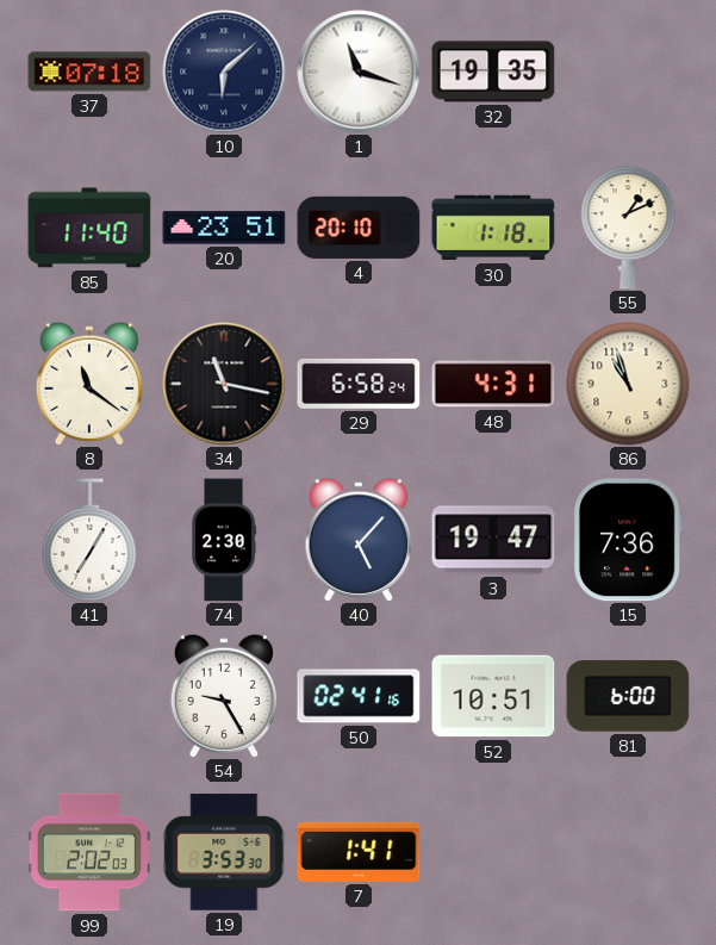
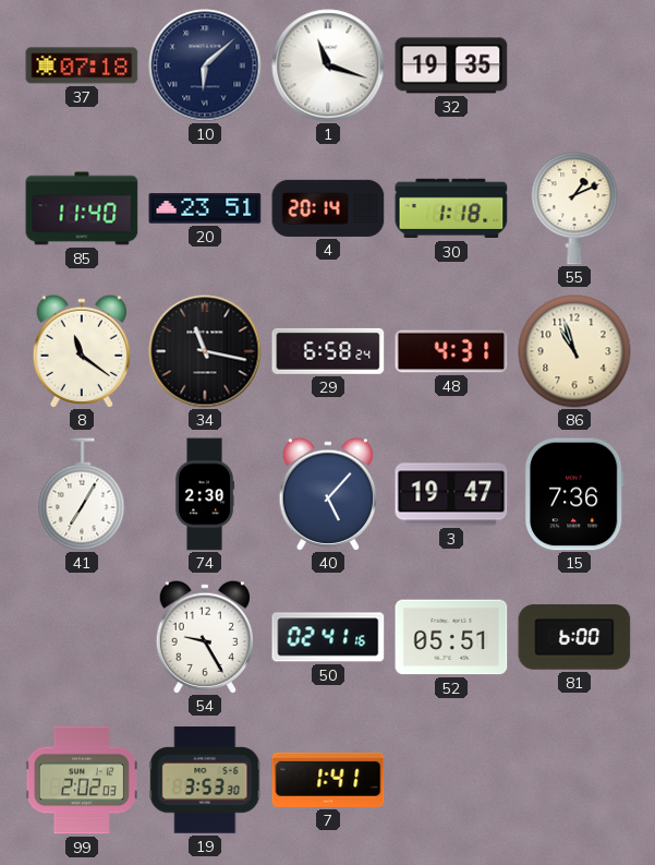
4: 20:10 -> 20:14 (328, 208)
52: 10:51 -> 05:51 (451, 637)
